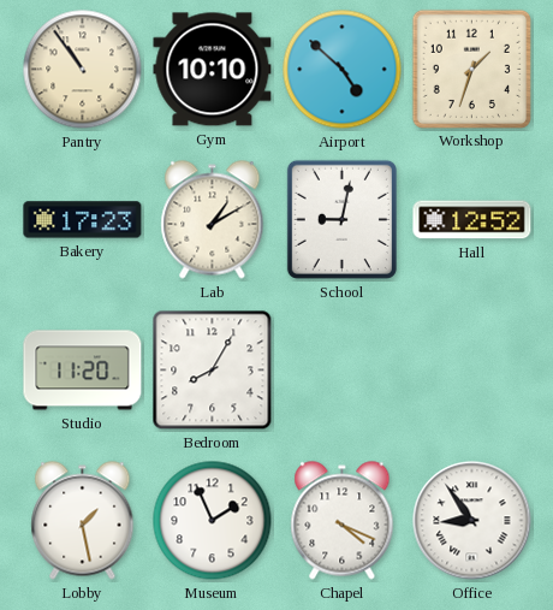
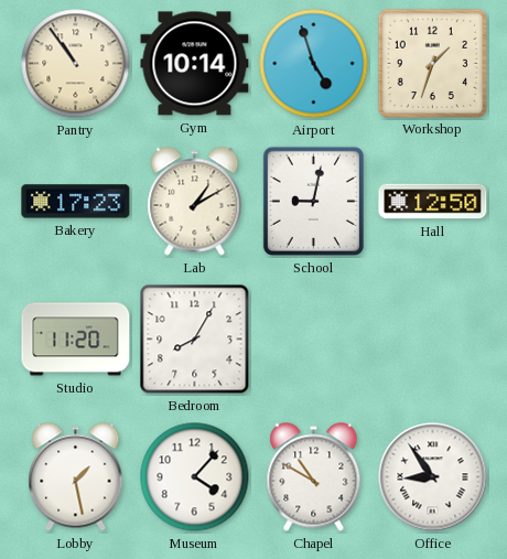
Gym: 10:10 -> 10:14 (195, 64)
Airport: 4:52 -> 4:57 (314, 64)
Hall: 12:52 -> 12:50 (433, 202)
Museum: 1:56 -> 4:07 (195, 477)
Chapel: 4:19 -> 10:50 (314, 477)
